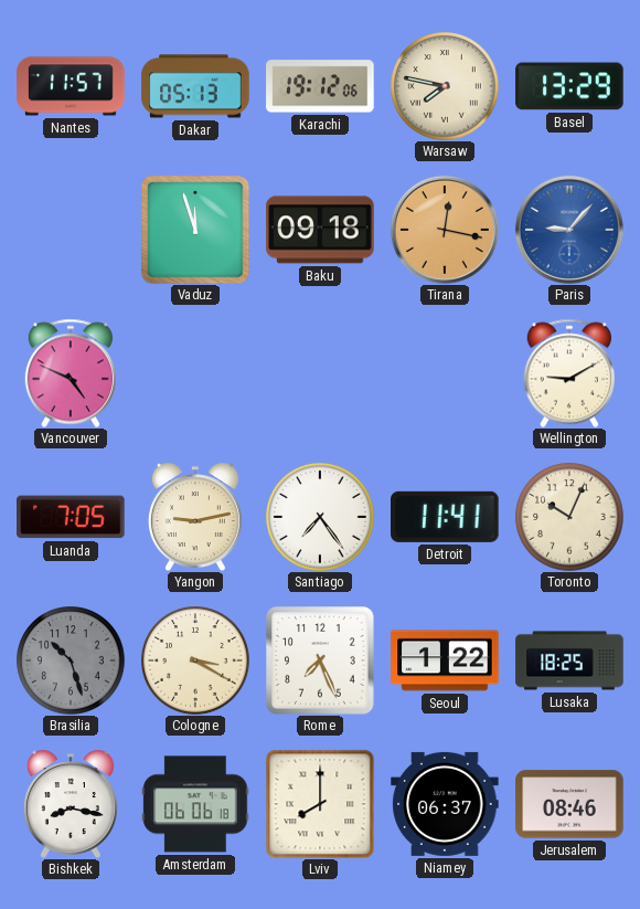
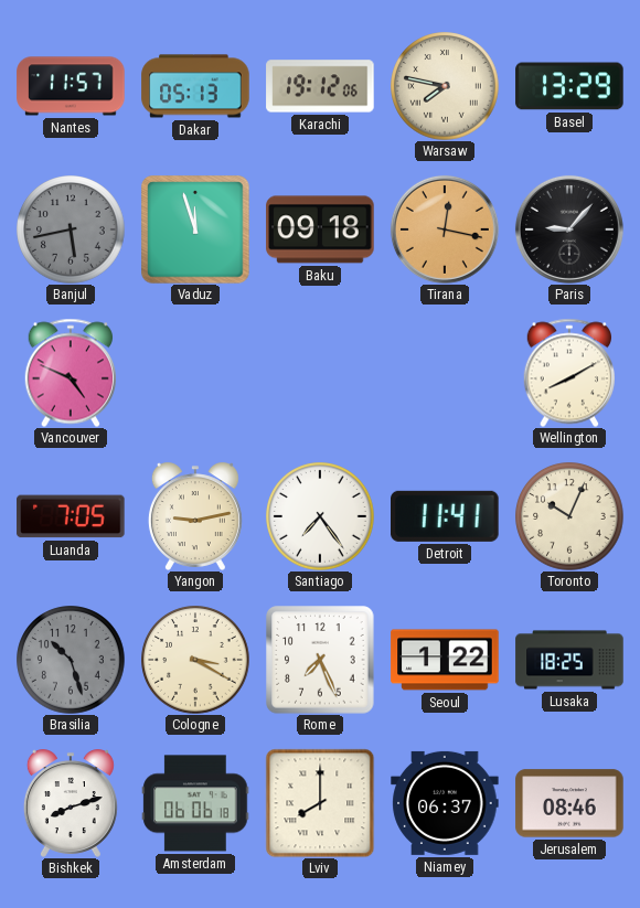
Banjul: none -> 5:43 (71, 229)
Paris dial: blue -> black (569, 229)
Wellington: 9:10 -> 8:10 (568, 373)
Bishkek: 8:17 -> 8:12 (71, 803)
